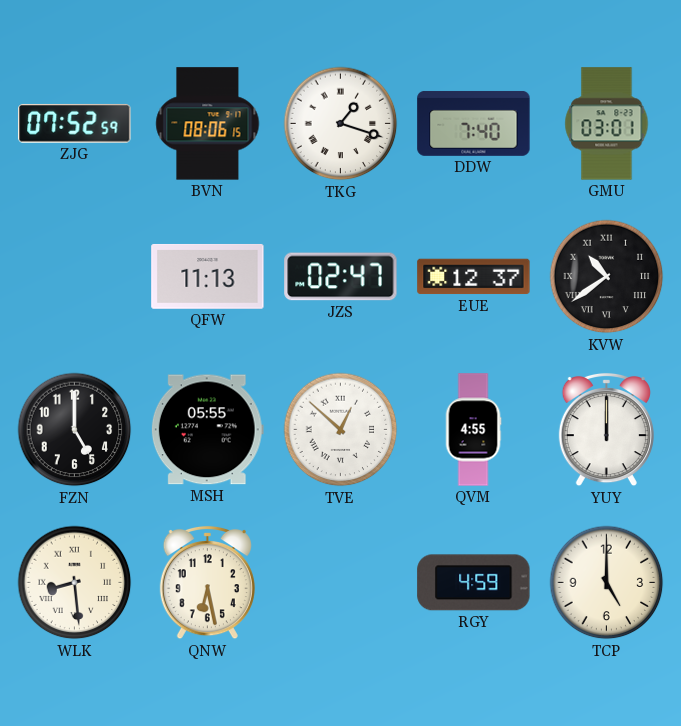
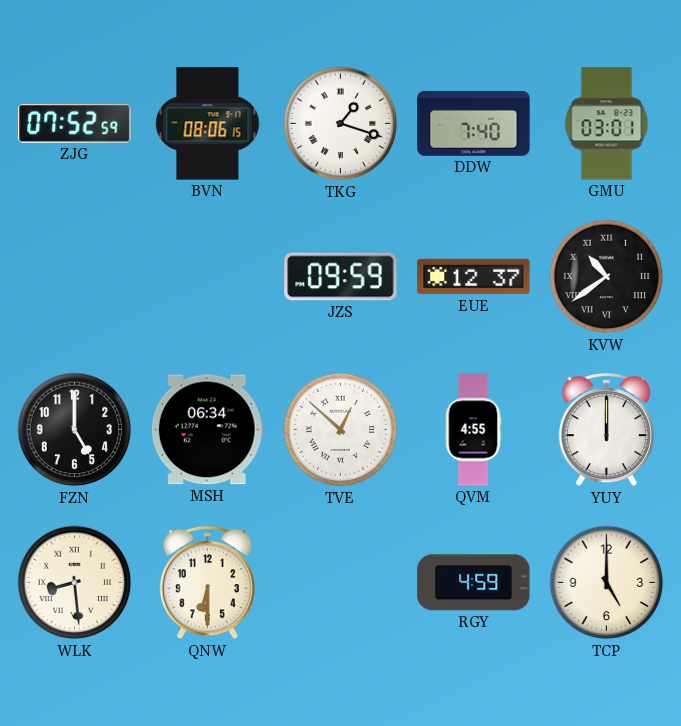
QFW: 11:13 -> none (208, 276)
JZS: 02:47 -> 09:59 (341, 277)
MSH: 05:55 -> 06:34 (207, 430)
QNW: 6:28 -> 6:30 (207, 583)
